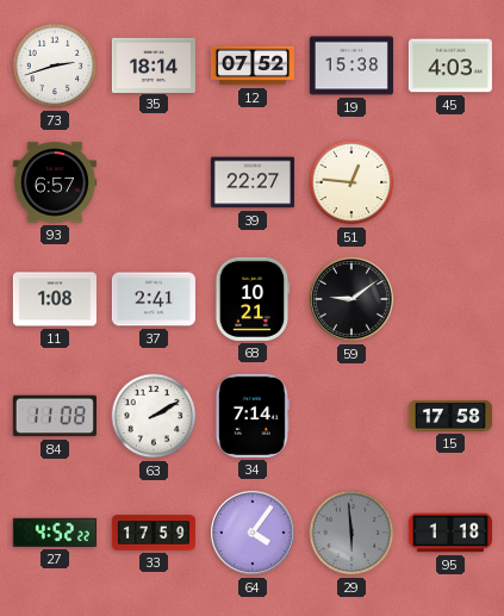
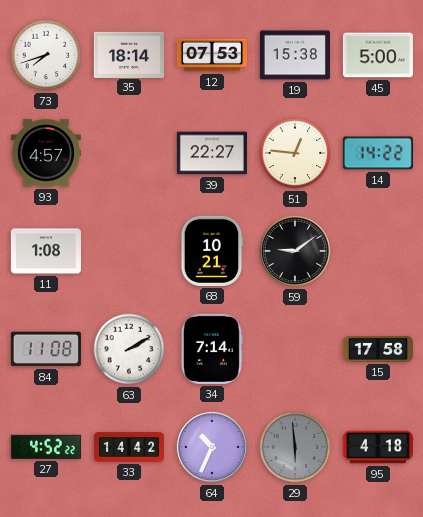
73: 2:42 -> 7:42 (46, 55)
12: 07:52 -> 07:53 (212, 55)
45: 4:03 -> 5:00 (378, 55)
93: 6:57 -> 4:57 (46, 153)
14: none -> 14:22 (378, 153)
37: 2:41 -> none (154, 299)
33: 17:59 -> 14:42 (129, 447)
64: 4:06 -> 10:34 (212, 447)
95: 1:18 -> 4:18 (378, 447)
